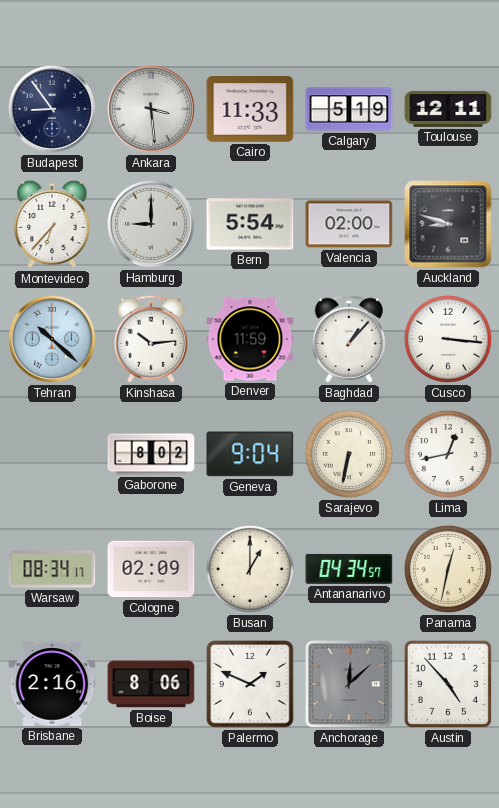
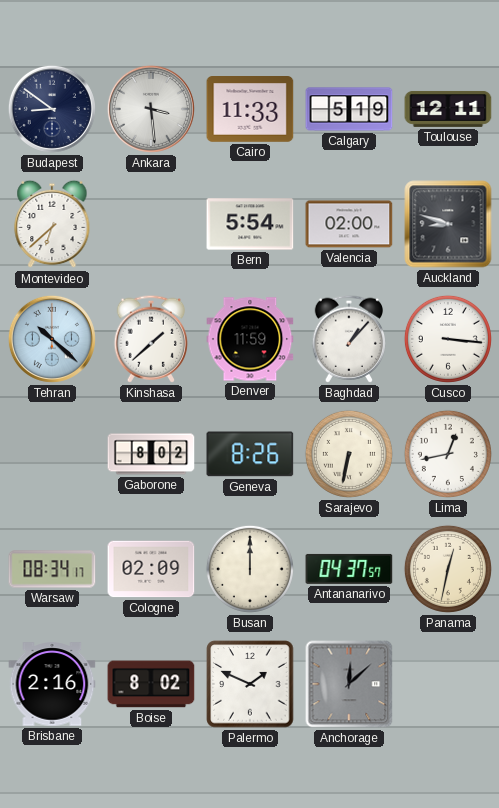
Budapest: 8:54 -> 8:51 (52, 109)
Montevideo: 6:37 -> 6:38 (52, 224)
Hamburg: 9:00 -> none (151, 224)
Kinshasa: 10:14 -> 1:38 (150, 339)
Geneva: 9:04 -> 8:26 (250, 454)
Busan: 1:00 -> 12:00 (250, 569)
Antananarivo: 04:34 -> 04:37 (349, 569)
Boise: 8:06 -> 8:02 (151, 684)
Austin: 4:53 -> none (448, 684)
